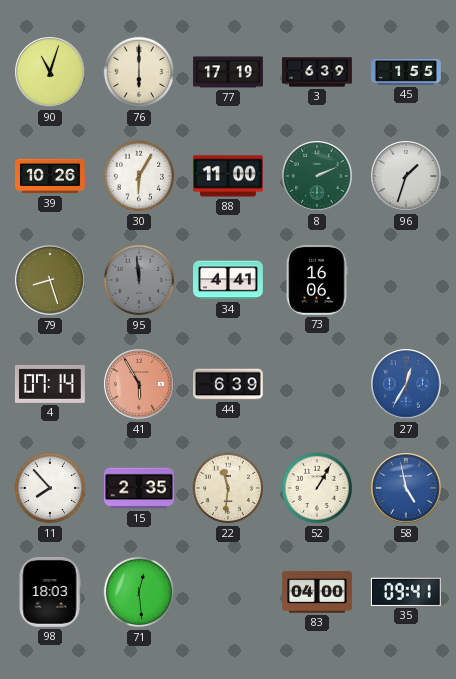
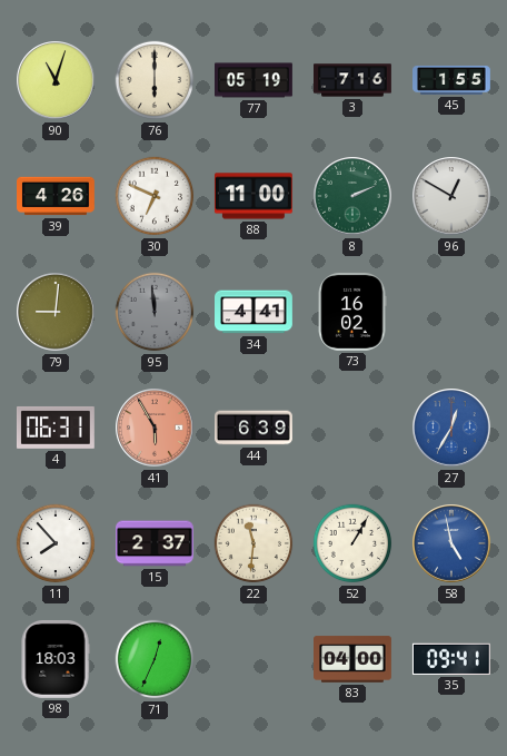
77: 17:19 -> 05:19 (255, 80)
3: 6:39 -> 7:16 (354, 80)
39: 10:26 -> 4:26 (57, 196)
30: 6:05 -> 6:49 (155, 196)
96: 1:33 -> 12:50 (451, 196)
79: 8:27 -> 9:01 (56, 312)
73: 16:06 -> 16:02 (352, 312)
4: 07:14 -> 06:31 (56, 428)
15: 2:35 -> 2:37 (156, 543)
71: 12:29 -> 12:34 (155, 659)
